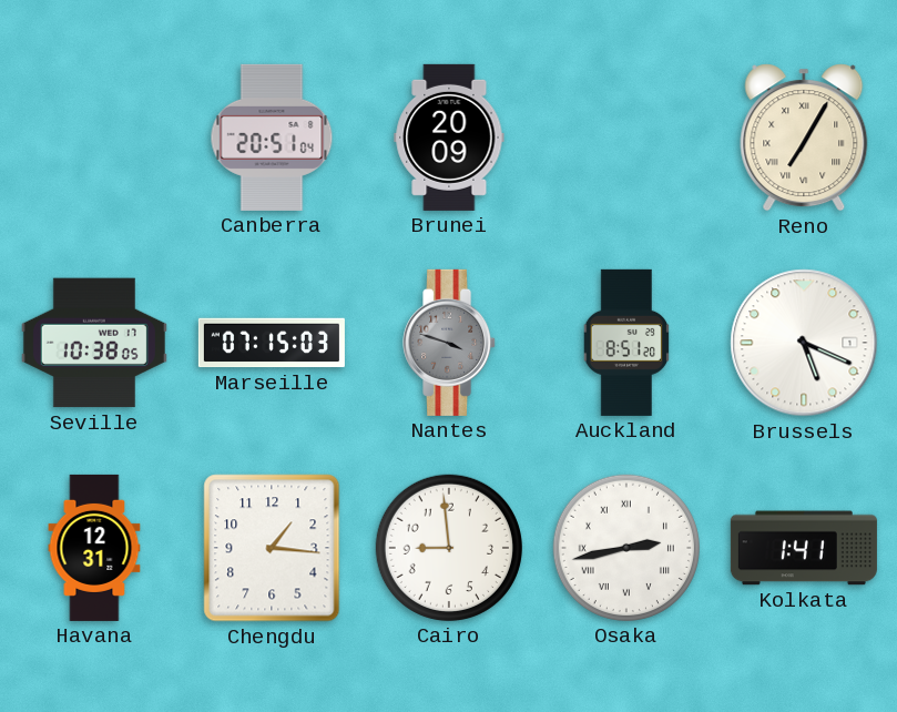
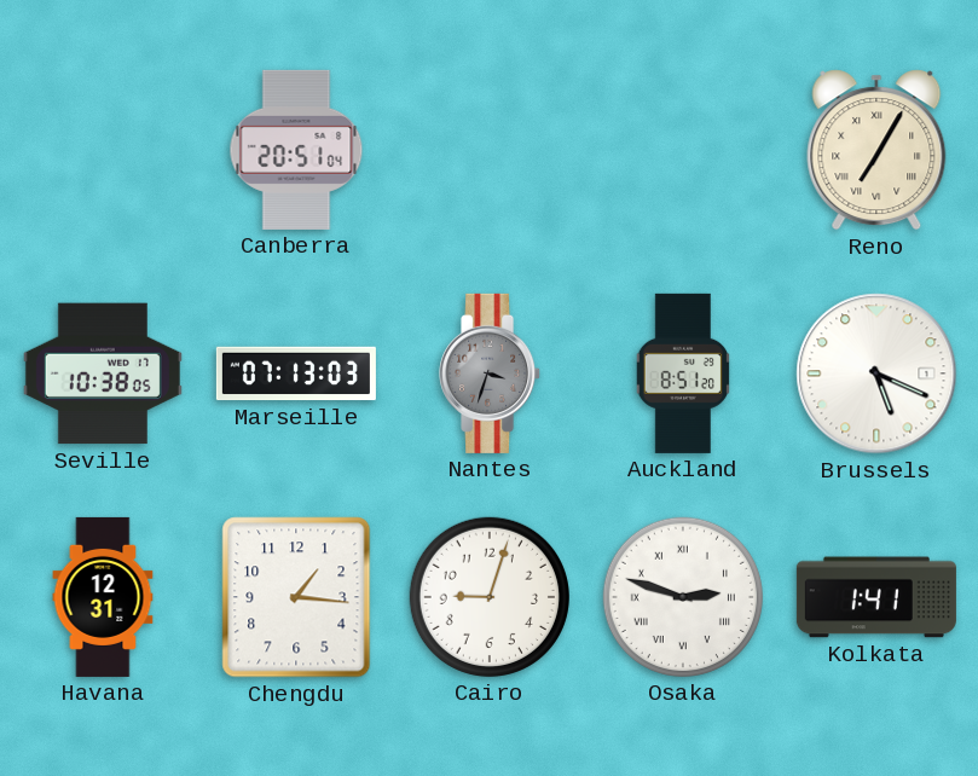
Brunei: 20:09 -> none (449, 138)
Marseille: 07:15 -> 07:13 (296, 373)
Nantes: 3:48 -> 3:33 (491, 373)
Cairo: 8:59 -> 9:03 (490, 597)
Osaka: 2:43 -> 2:48 (683, 597)
